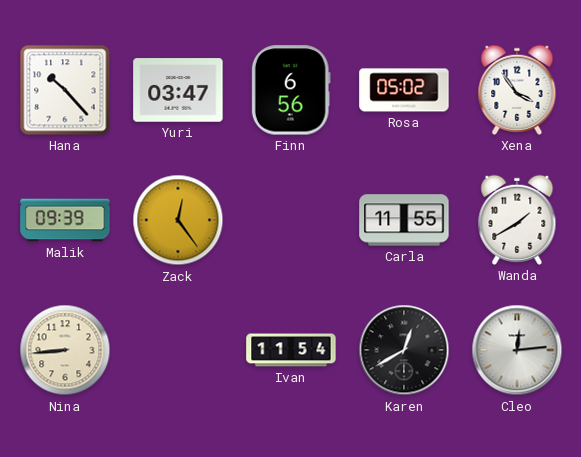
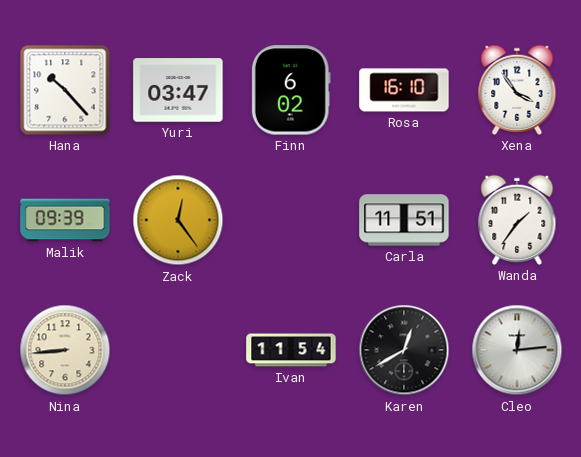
Finn: 6:56 -> 6:02 (291, 90)
Rosa: 05:02 -> 16:10 (404, 90)
Carla: 11:55 -> 11:51 (404, 220)
Wanda: 1:40 -> 1:36 (517, 220)
